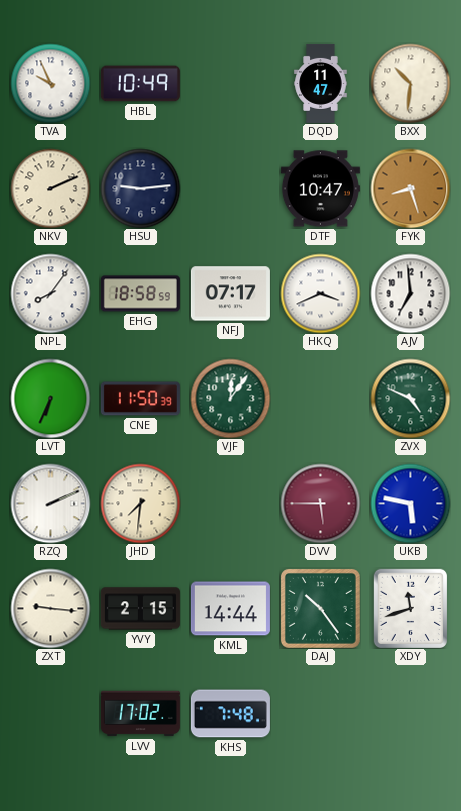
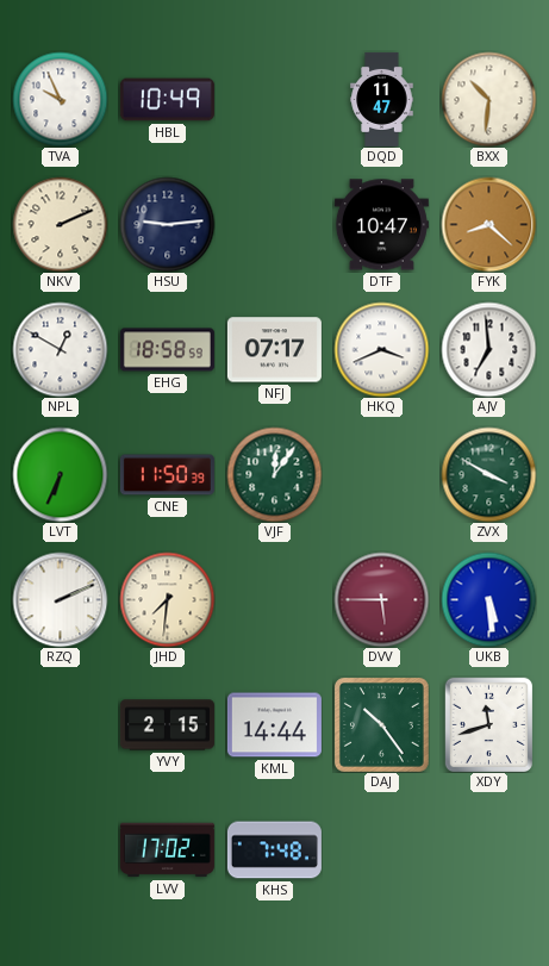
FYK: 8:27 -> 8:22 (488, 224)
NPL: 8:06 -> 12:50 (60, 349)
ZVX: 4:49 -> 3:50 (488, 474)
UKB: 5:47 -> 5:29 (488, 599)
ZXT: 9:16 -> none (50, 608)
